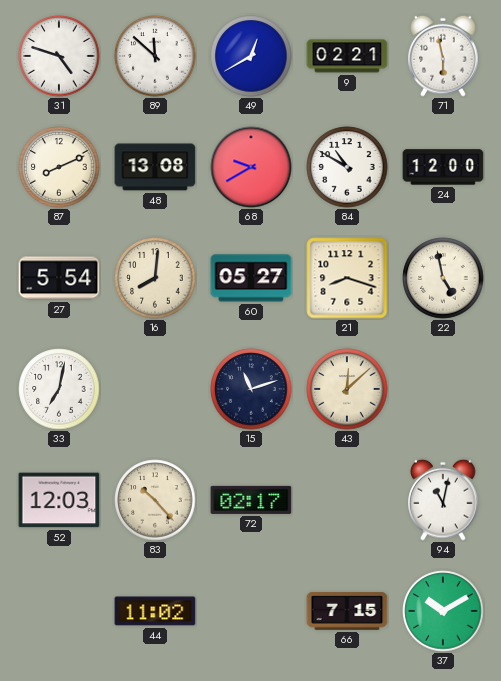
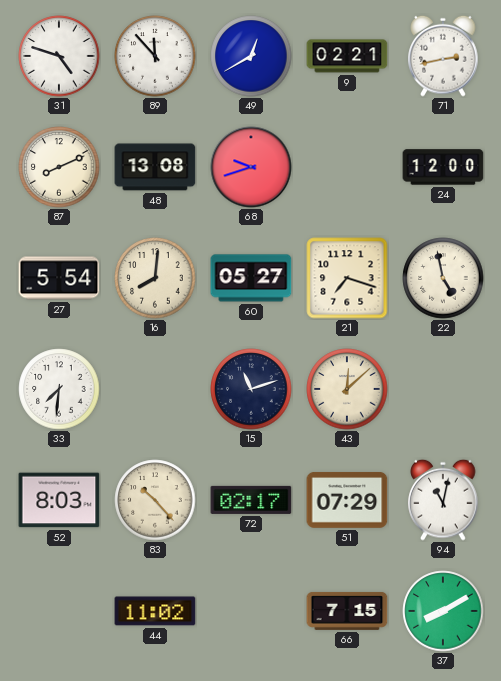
89: 11:52 -> 11:53 (155, 56)
71: 5:58 -> 2:43 (443, 56)
68: 9:40 -> 9:42 (251, 167)
84: 10:50 -> none (347, 167)
21: 8:18 -> 7:18 (347, 278)
33: 7:02 -> 7:31 (59, 389)
52: 12:03 -> 8:03 (59, 500)
51: none -> 07:29 (347, 501)
37: 10:10 -> 8:10 (443, 611)
